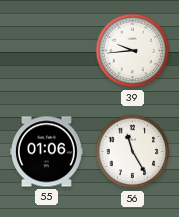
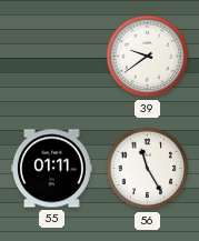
39: 9:44 -> 9:39 (148, 57)
55: 01:06 -> 01:11 (51, 169)
